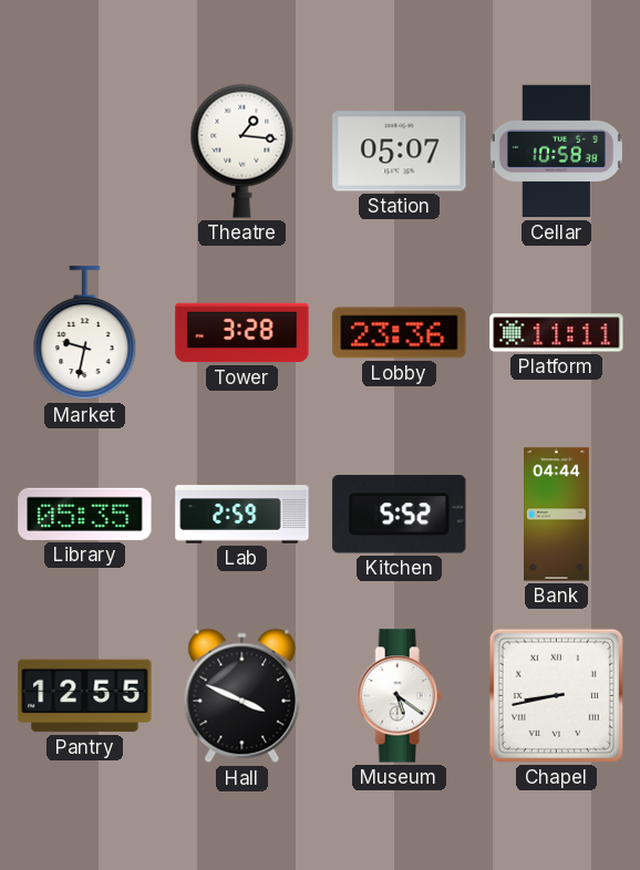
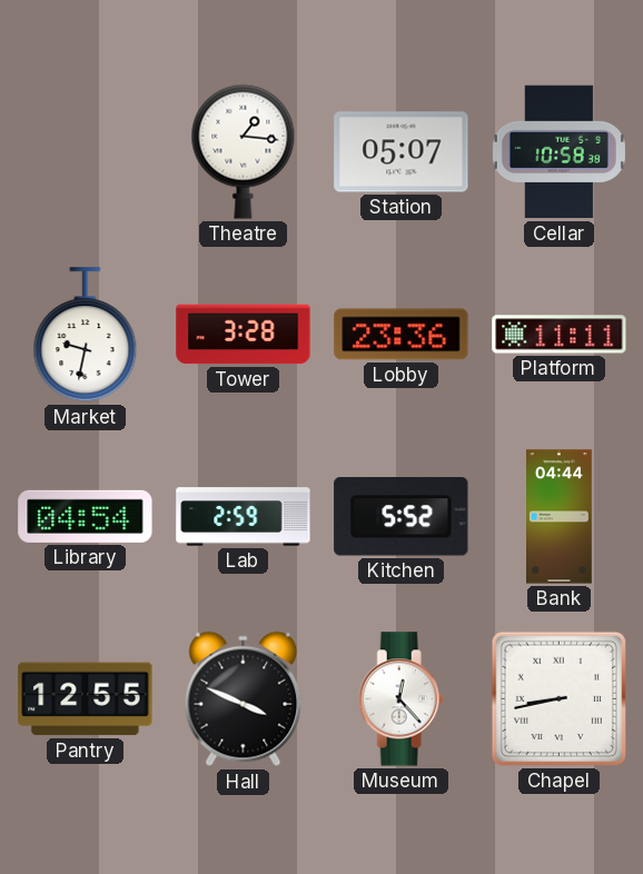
Library: 05:35 -> 04:54 (86, 516)
Museum: 5:21 -> 12:23 (400, 699)
